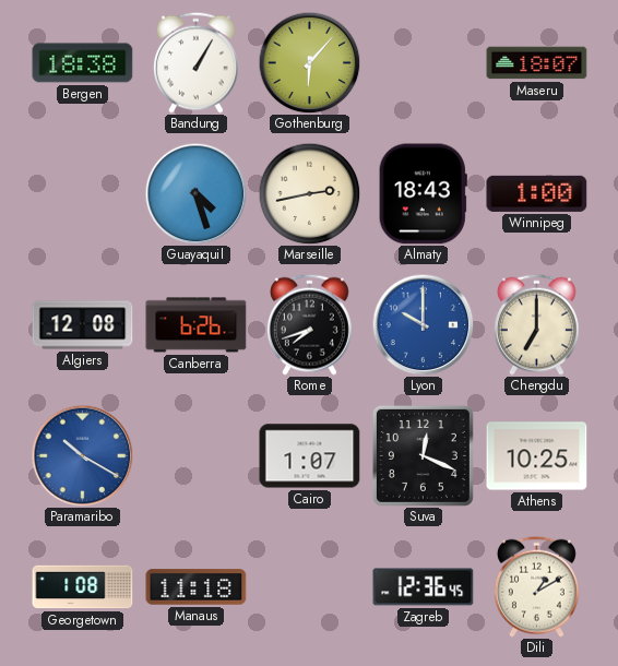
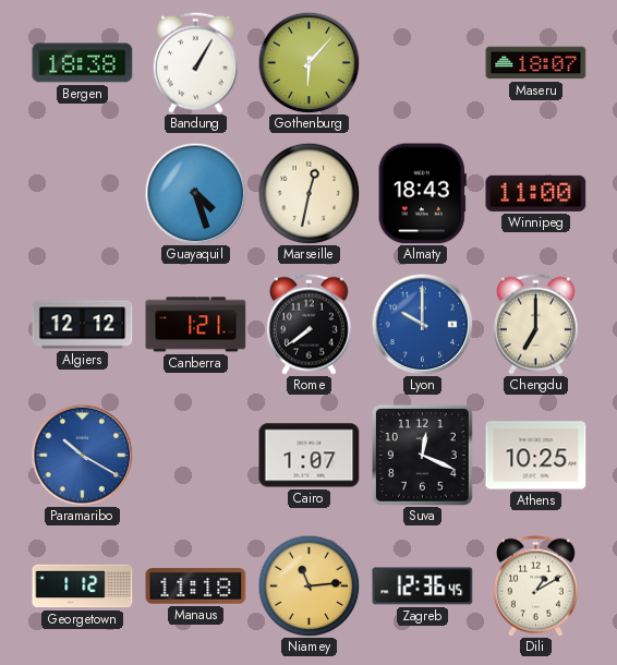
Marseille: 2:43 -> 12:32 (308, 193)
Winnipeg: 1:00 -> 11:00 (536, 193)
Algiers: 12:08 -> 12:12 (83, 325)
Canberra: 6:26 -> 1:21 (196, 325)
Rome: 7:42 -> 7:39 (308, 324)
Georgetown: 1:08 -> 1:12 (83, 587)
Niamey: none -> 11:14 (308, 585)
